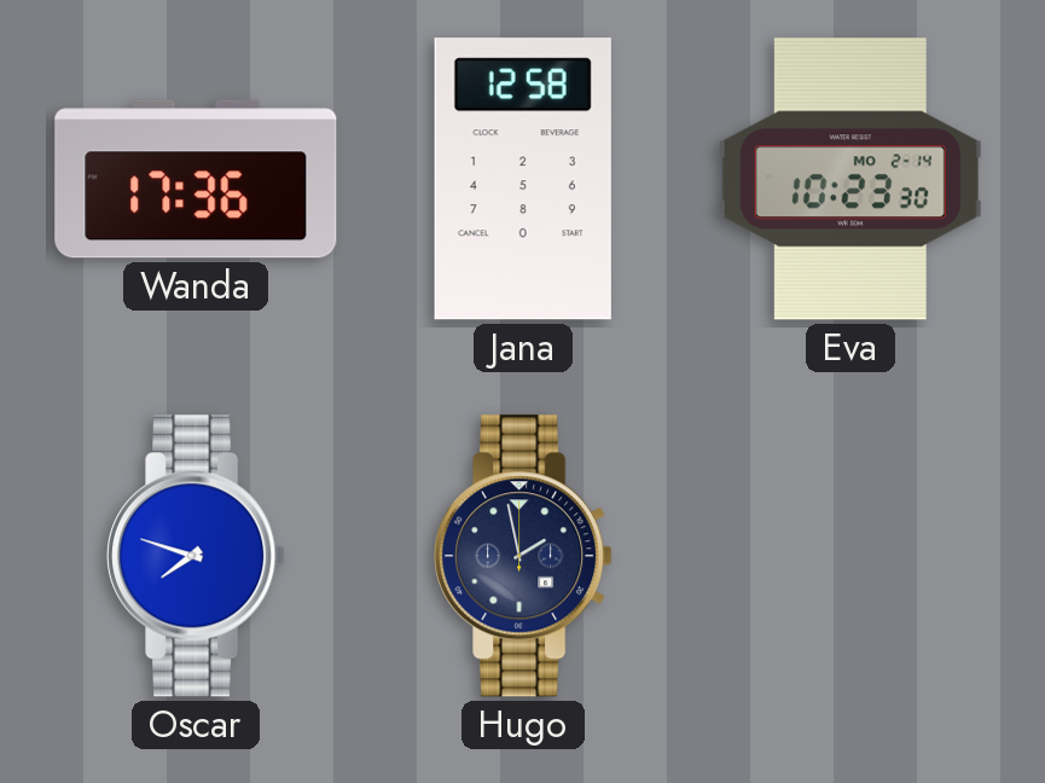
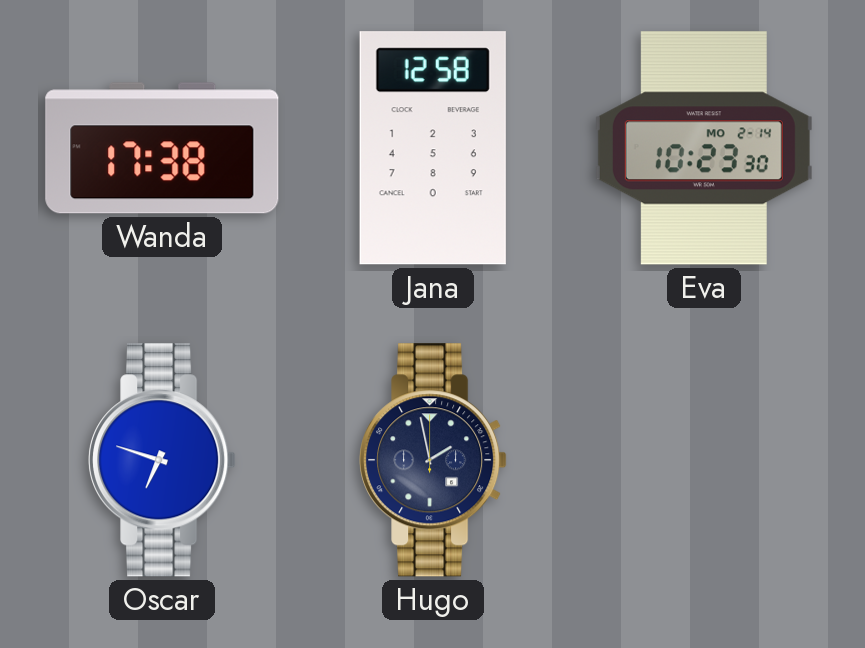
Wanda: 17:36 -> 17:38 (162, 148)
Oscar: 7:48 -> 6:48 (162, 460)
